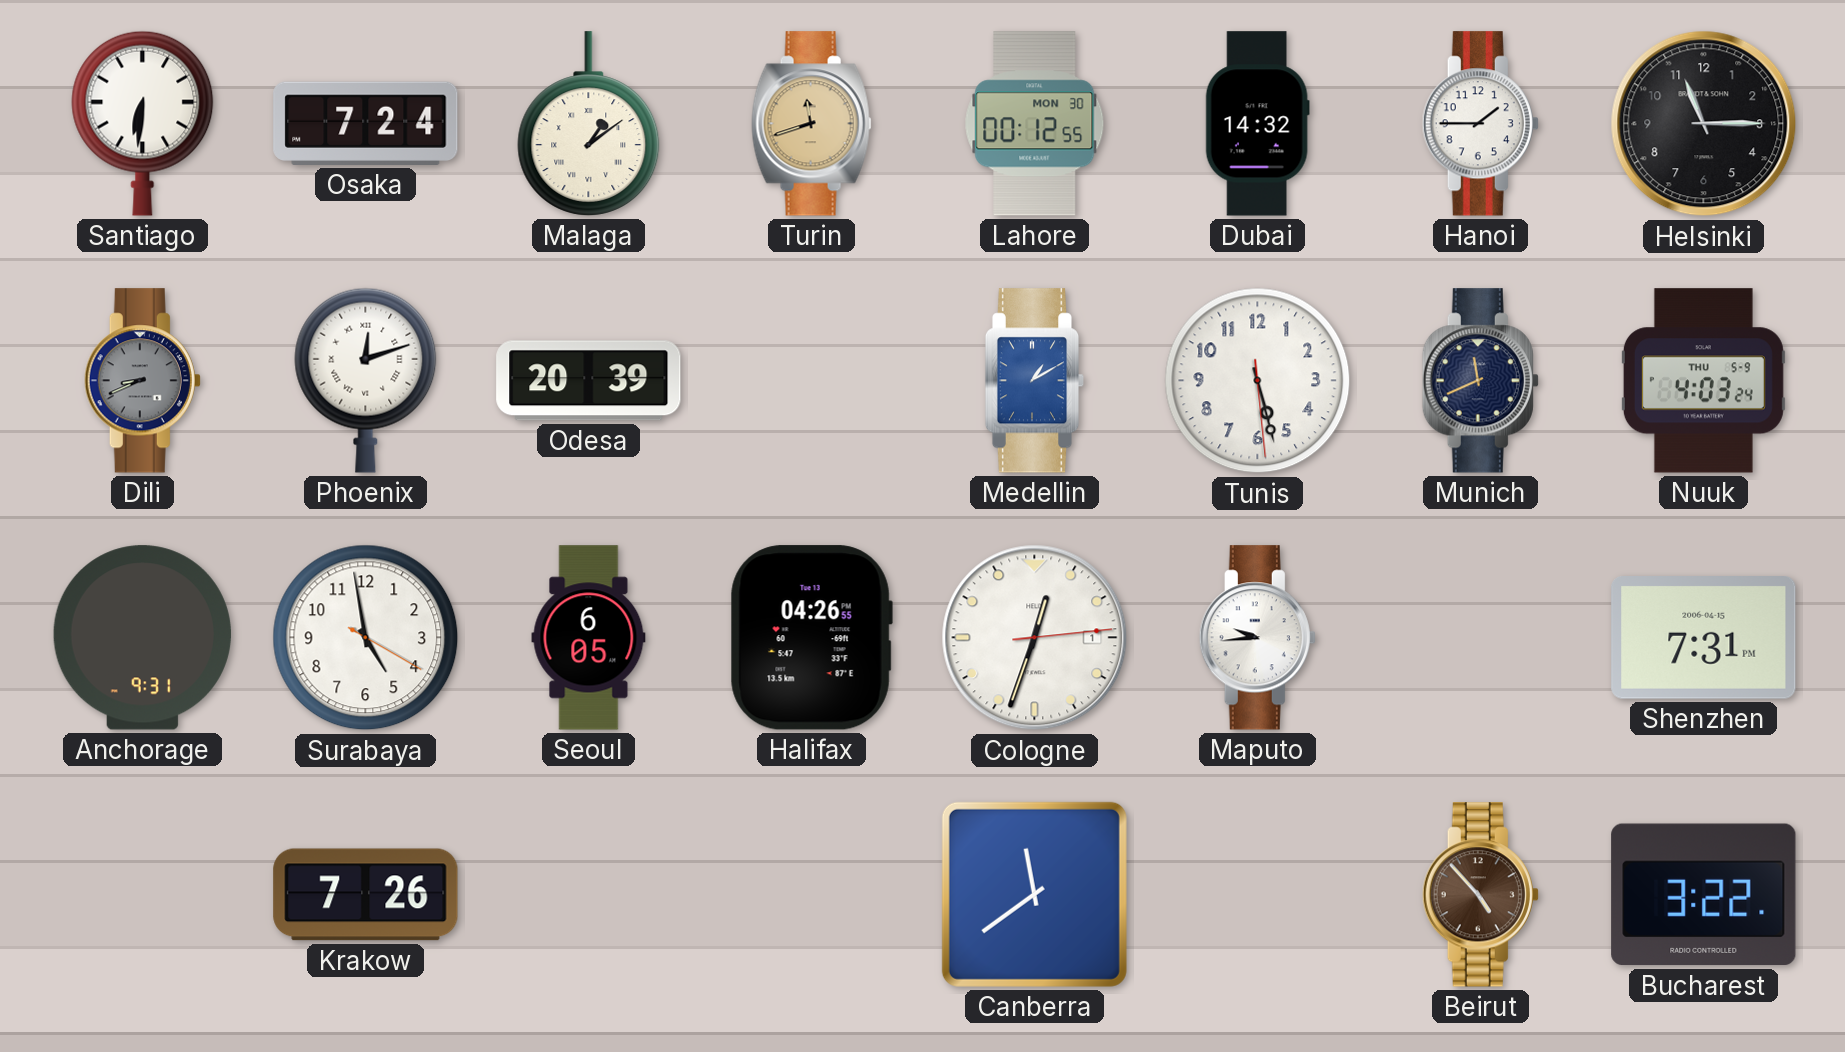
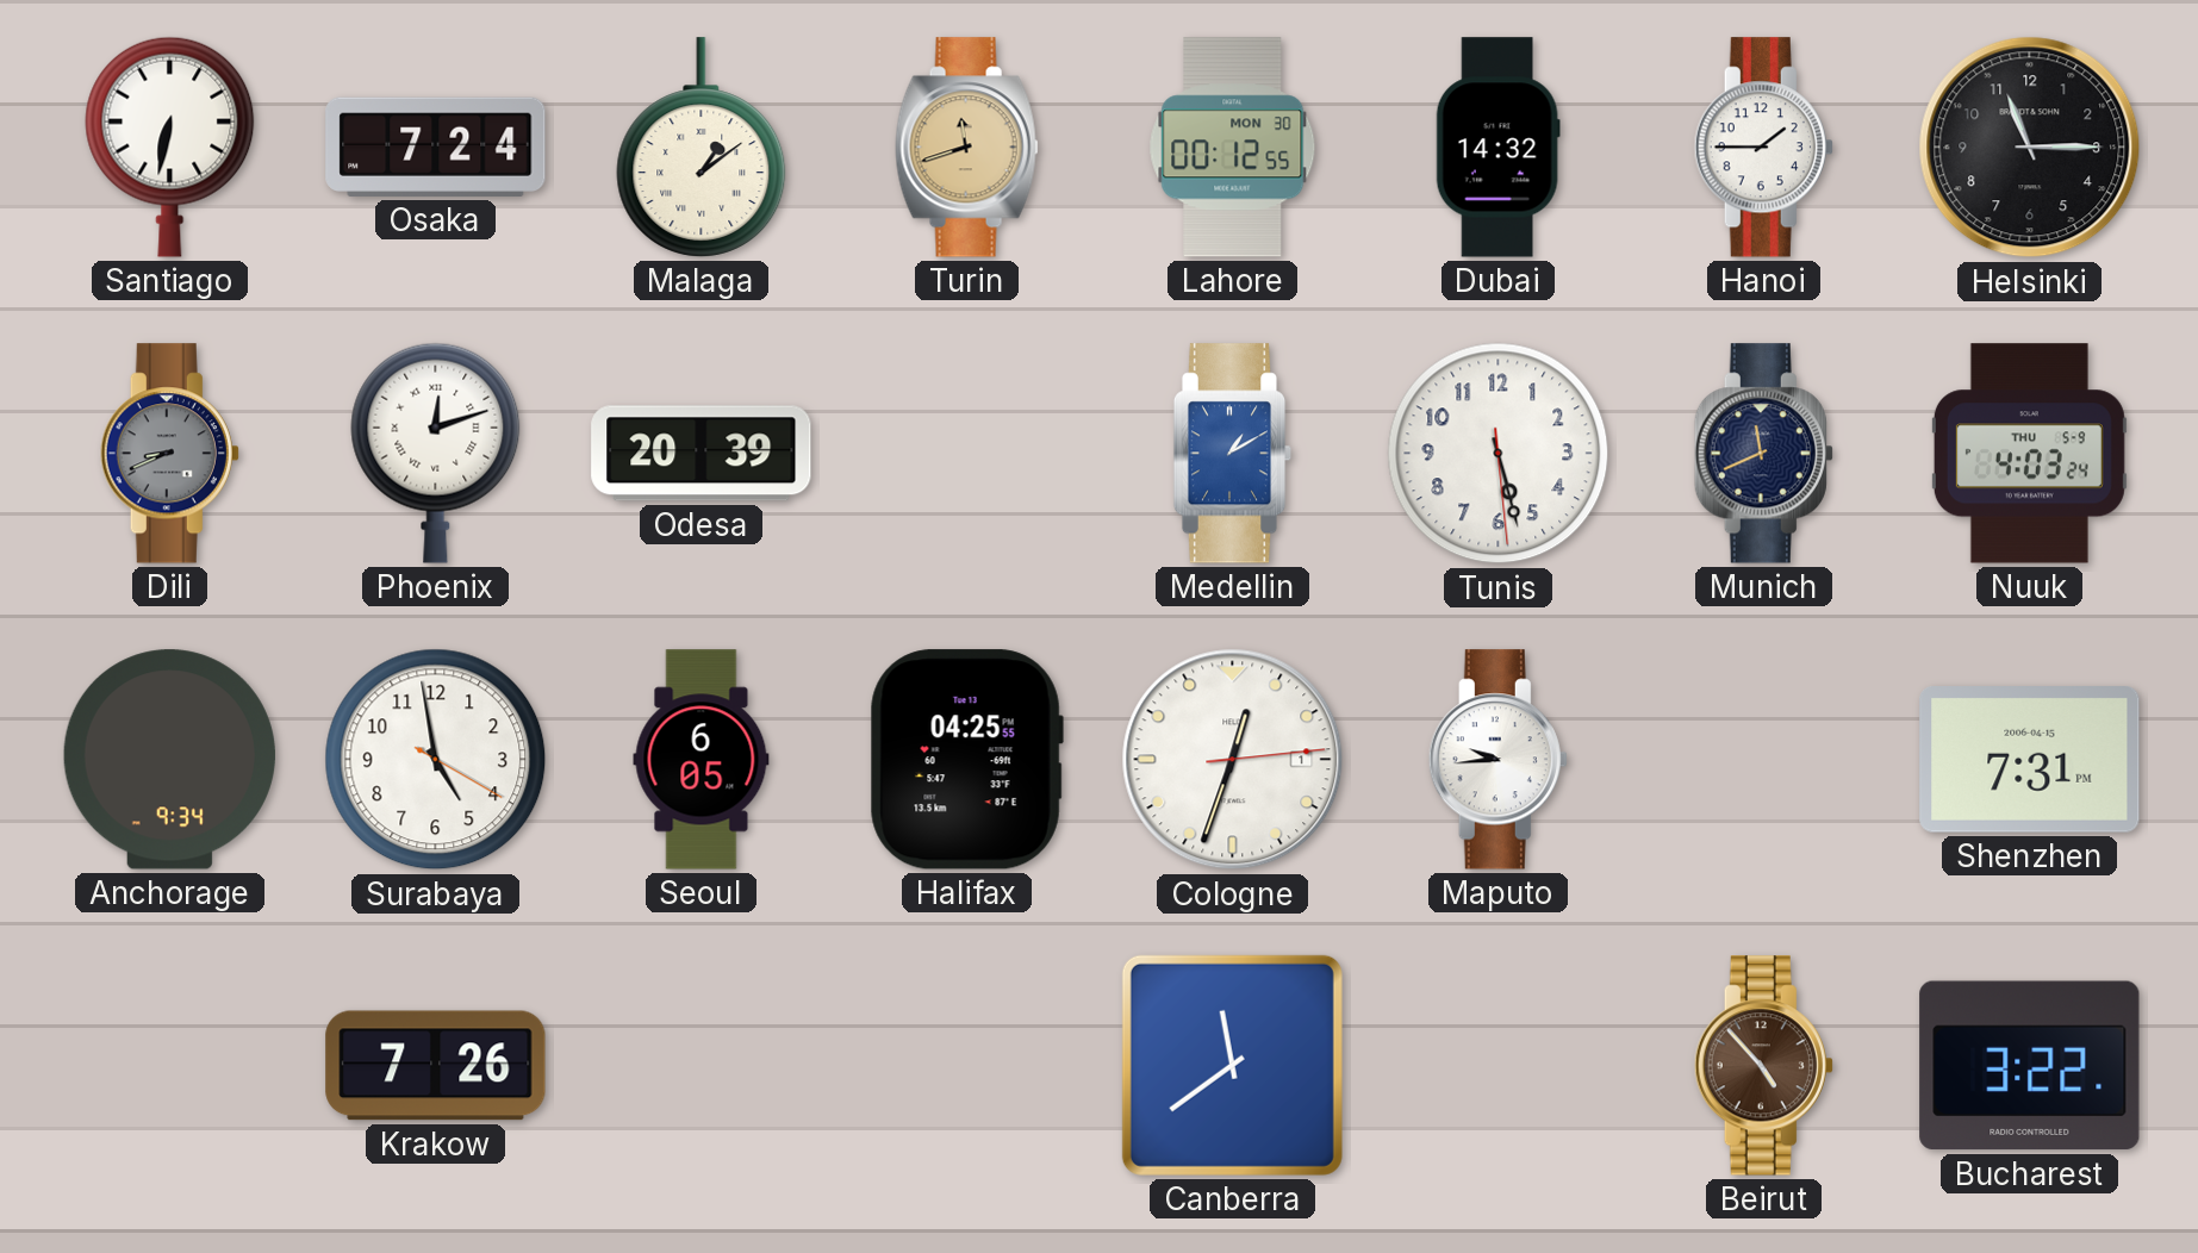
Santiago: 6:31 -> 6:32 (170, 147)
Anchorage: 9:31 -> 9:34 (169, 760)
Halifax: 04:26 -> 04:25 (966, 760)
